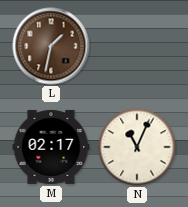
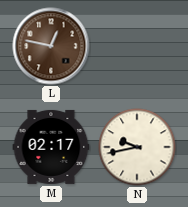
L: 1:32 -> 12:47 (51, 46)
N: 11:04 -> 9:43 (137, 147)
